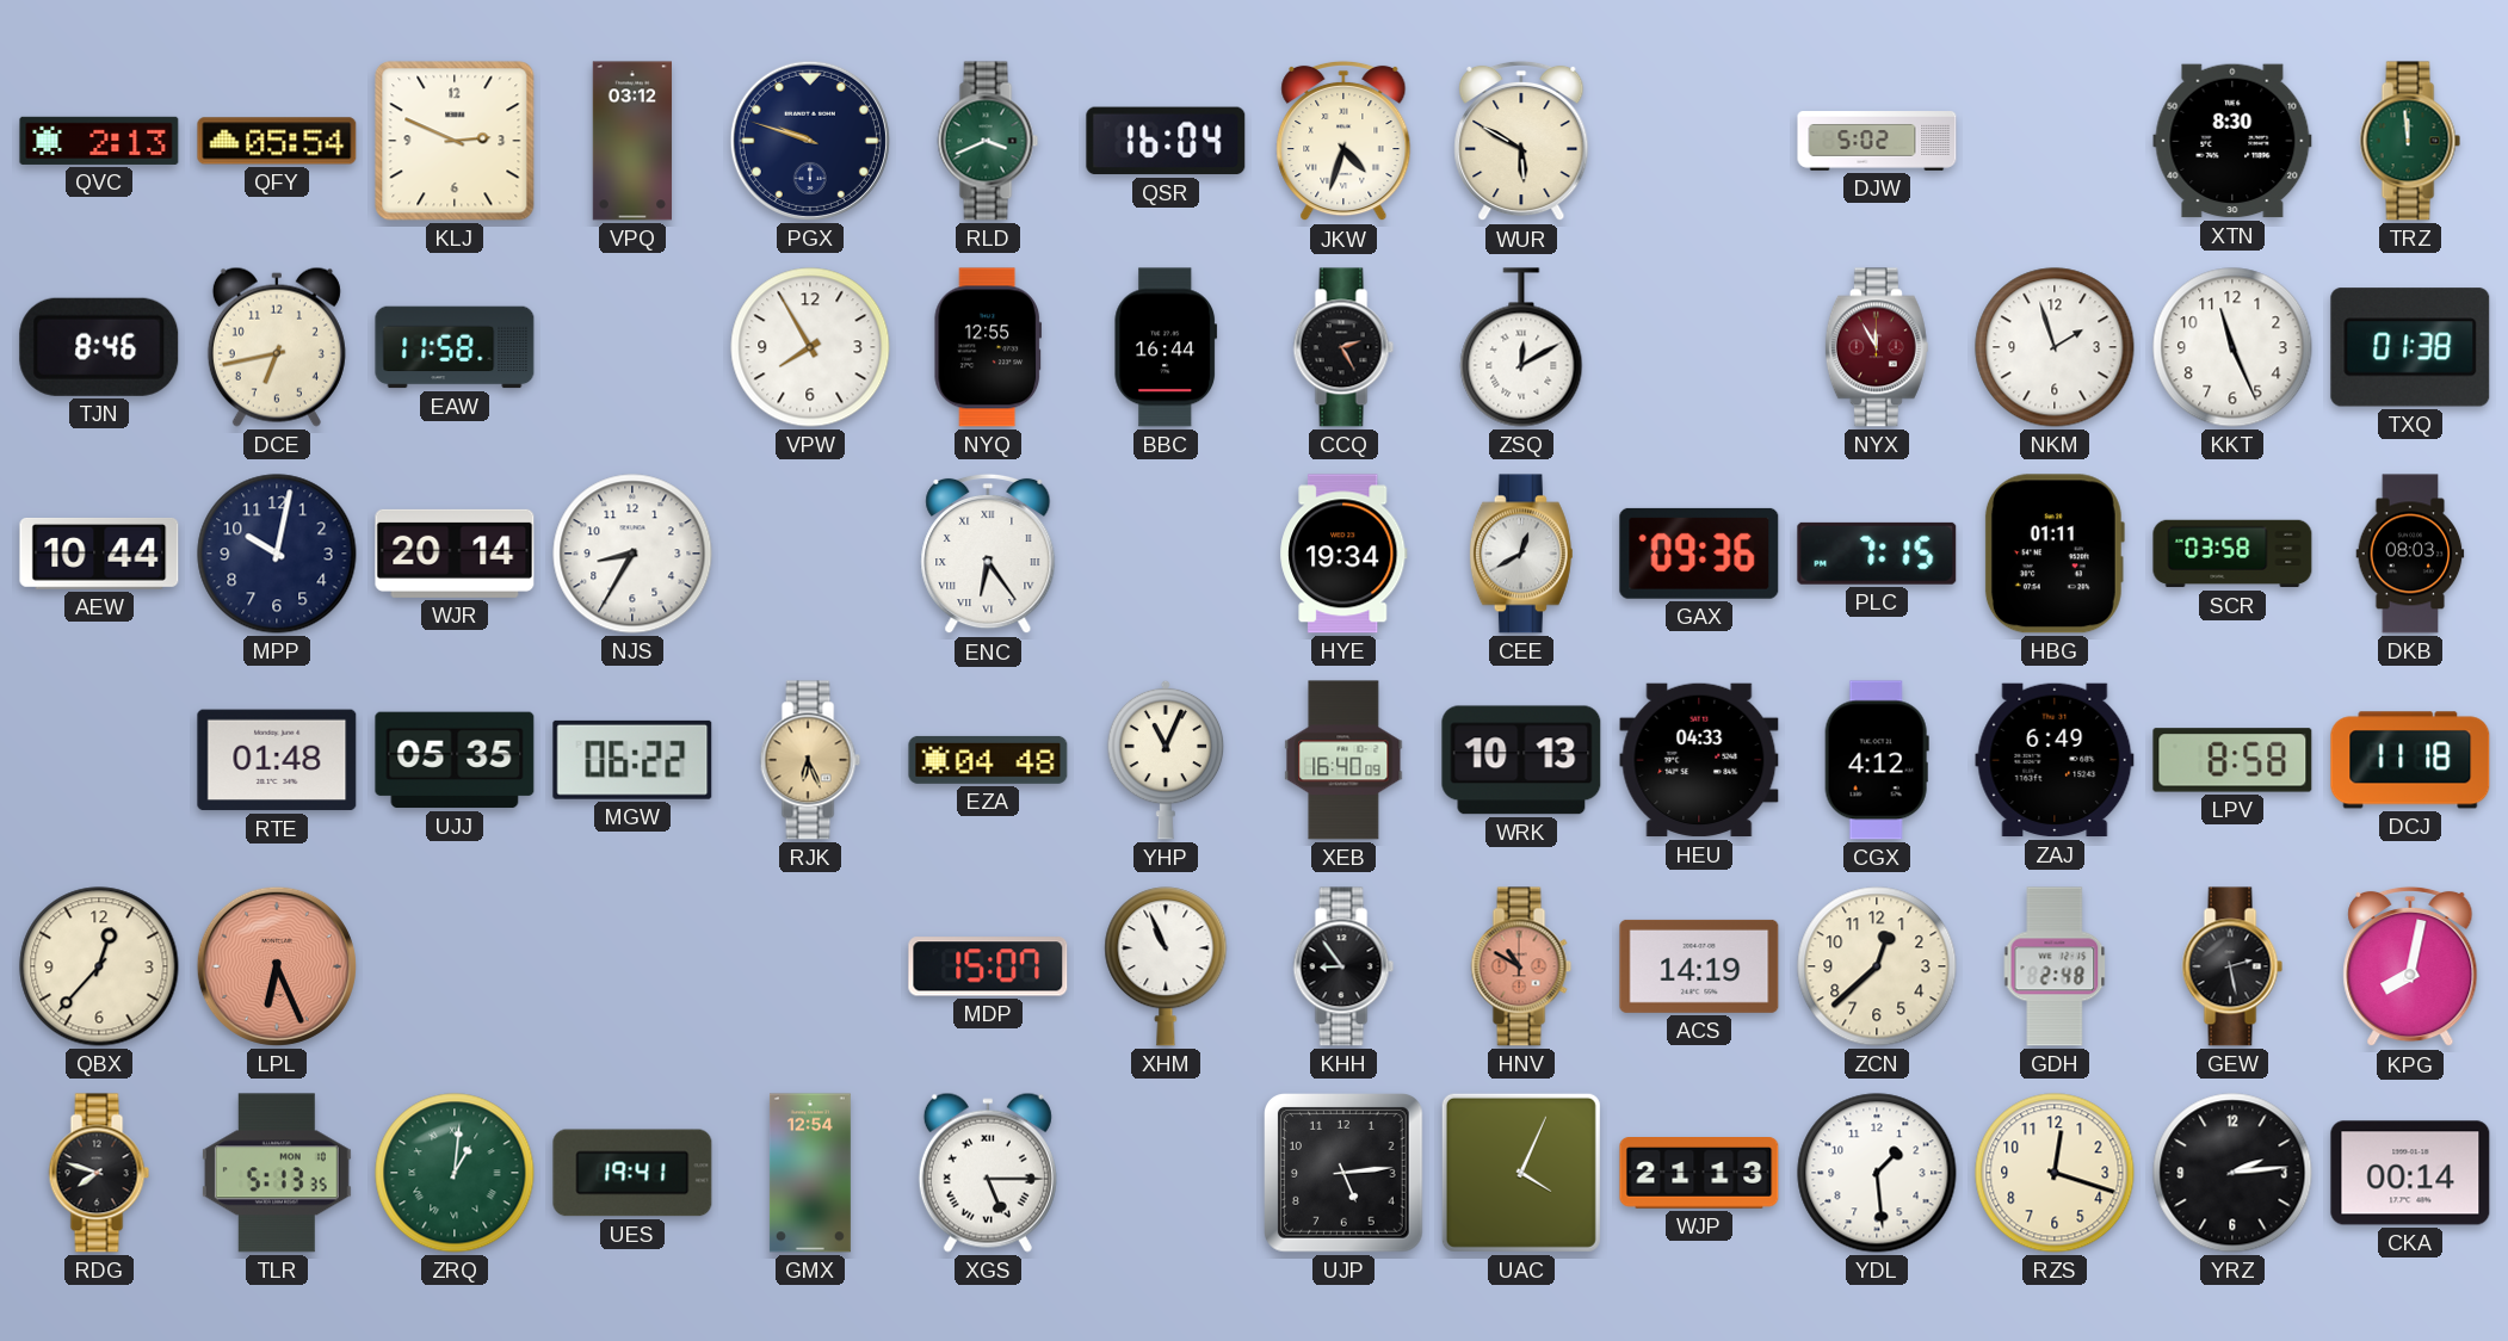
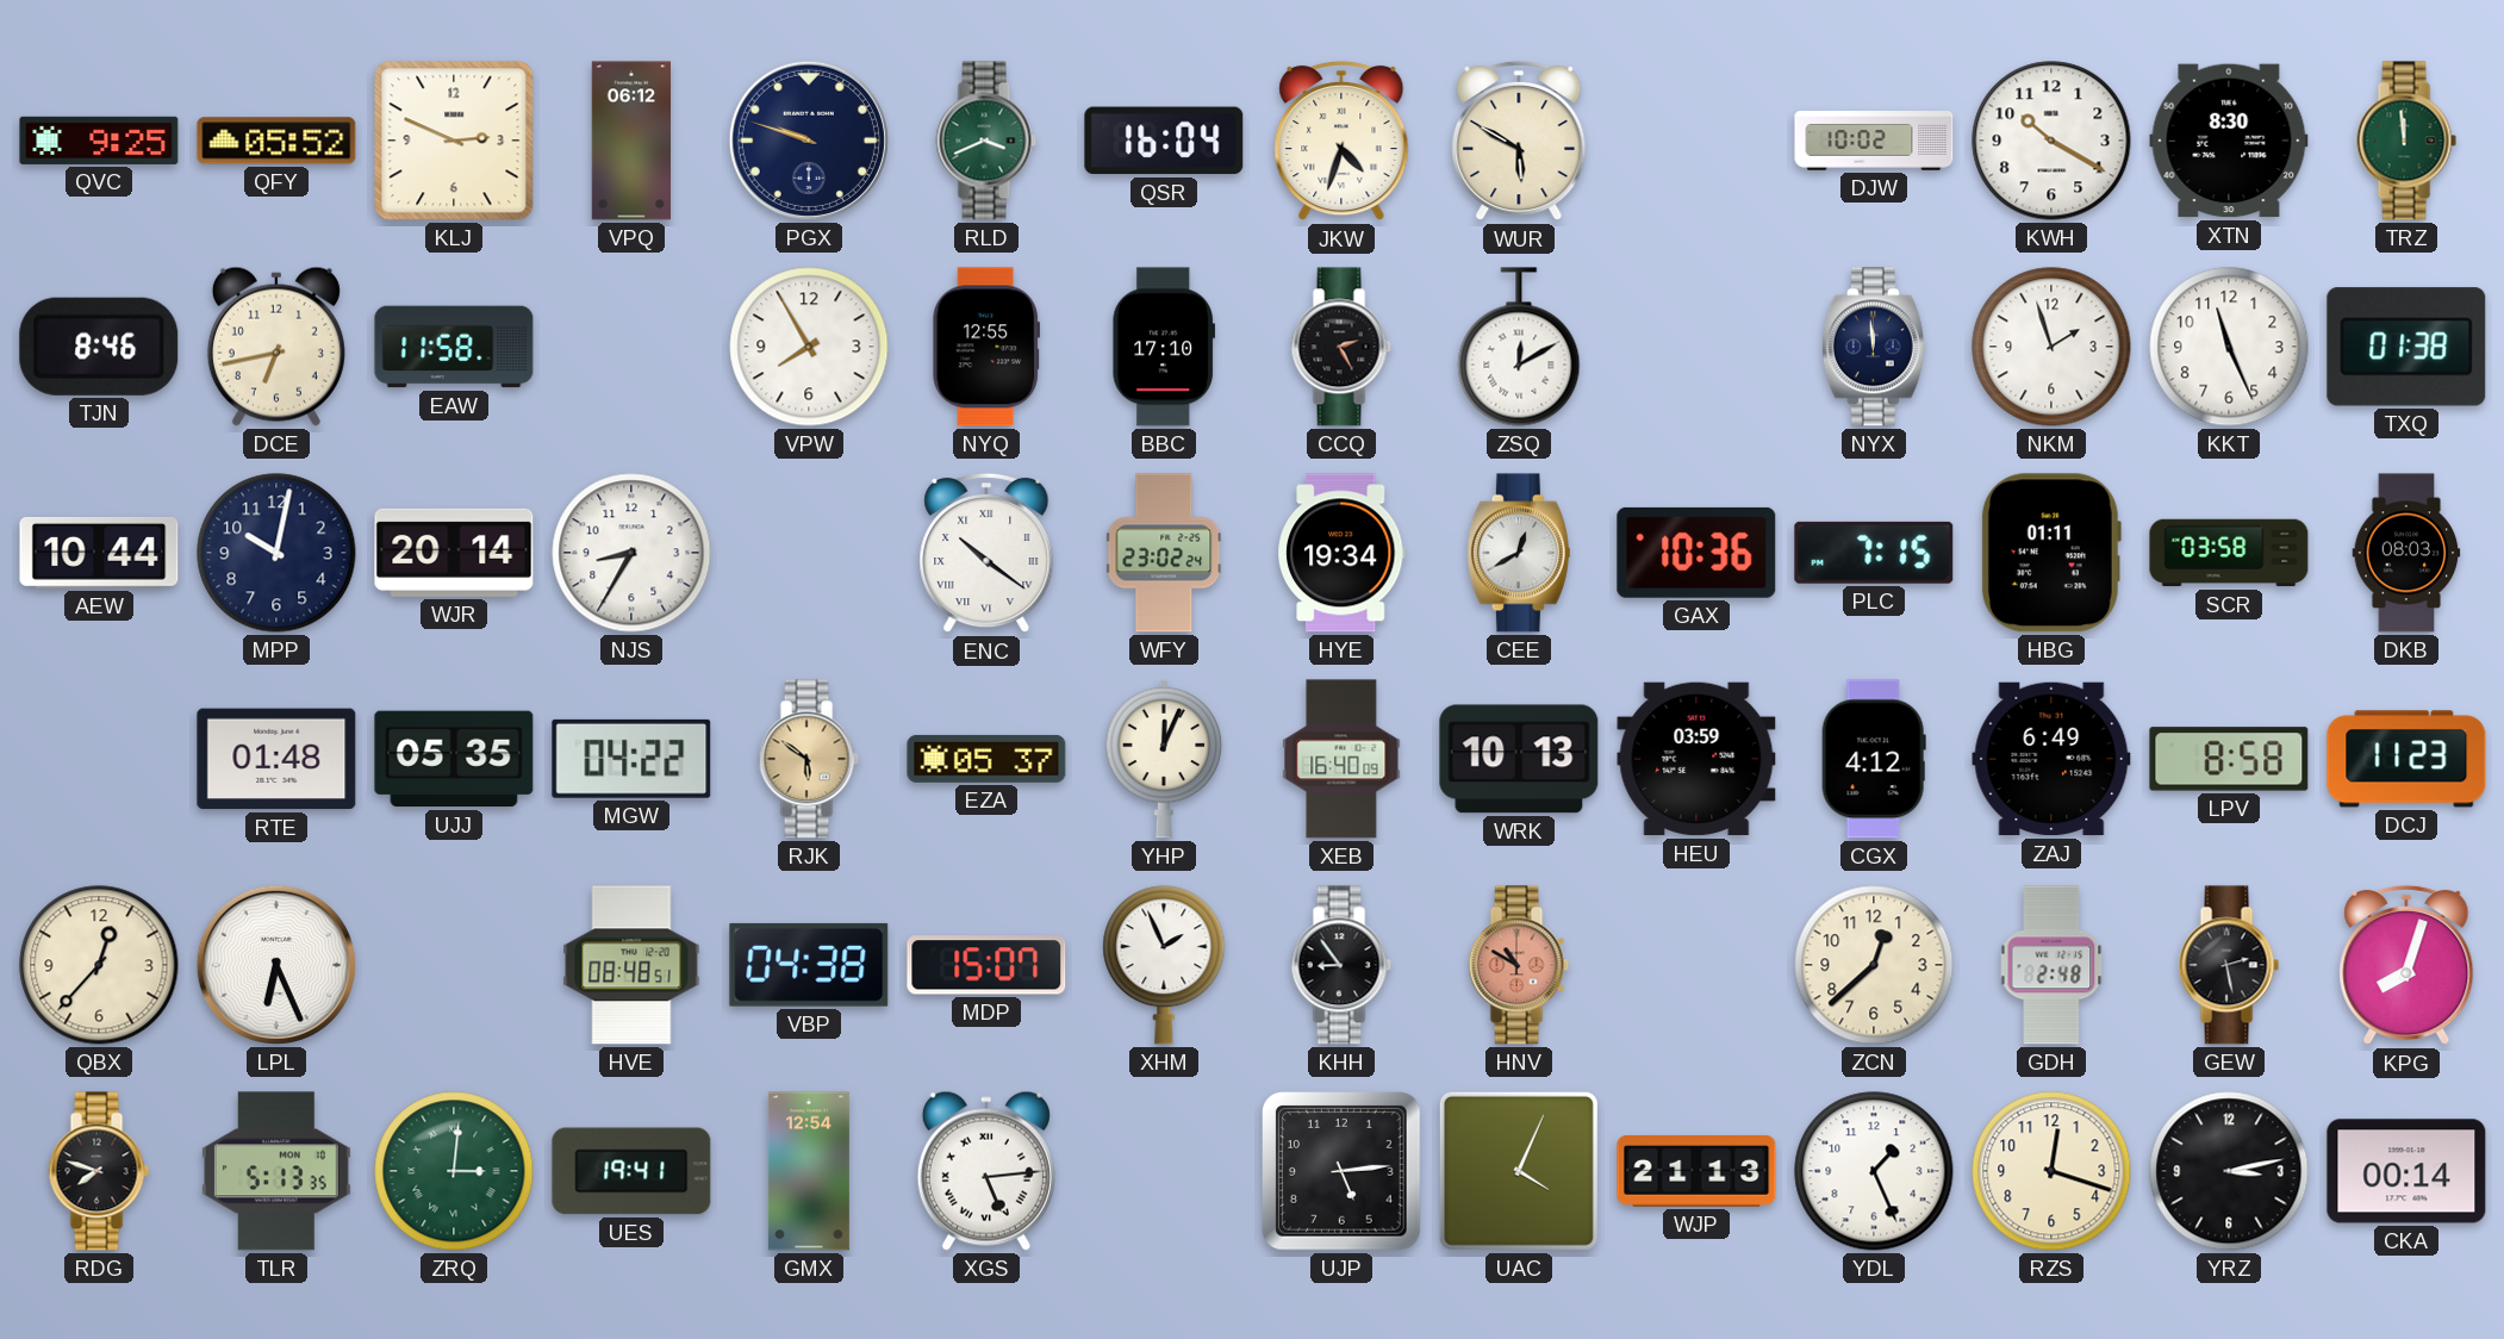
QVC: 2:13 -> 9:25 (99, 141)
QFY: 05:54 -> 05:52 (276, 141)
VPQ: 03:12 -> 06:12 (630, 141)
DJW: 5:02 -> 10:02 (1874, 141)
KWH: none -> 10:20 (2051, 141)
BBC: 16:44 -> 17:10 (1164, 347)
NYX: 11:55 -> 11:59 (1874, 347)
NYX dial: burgundy -> navy (1874, 347)
ENC: 6:24 -> 10:21 (986, 553)
WFY: none -> 23:02 (1164, 553)
GAX: 09:36 -> 10:36 (1696, 553)
MGW: 06:22 -> 04:22 (631, 759)
RJK: 6:26 -> 5:51 (809, 759)
EZA: 04:48 -> 05:37 (986, 759)
YHP: 11:04 -> 12:04 (1164, 759)
HEU: 04:33 -> 03:59 (1696, 759)
DCJ: 11:18 -> 11:23 (2406, 759)
LPL dial: salmon -> white (276, 965)
HVE: none -> 08:48 (631, 965)
VBP: none -> 04:38 (809, 965)
XHM: 10:56 -> 1:56 (1164, 965)
ACS: 14:19 -> none (1699, 966)
KPG: 8:02 -> 8:03 (2406, 965)
ZRQ: 1:01 -> 3:01 (454, 1171)
XGS: 5:15 -> 5:14 (986, 1171)
YDL: 1:29 -> 1:26 (1874, 1171)
YRZ: 2:14 -> 3:13 (2229, 1171)
